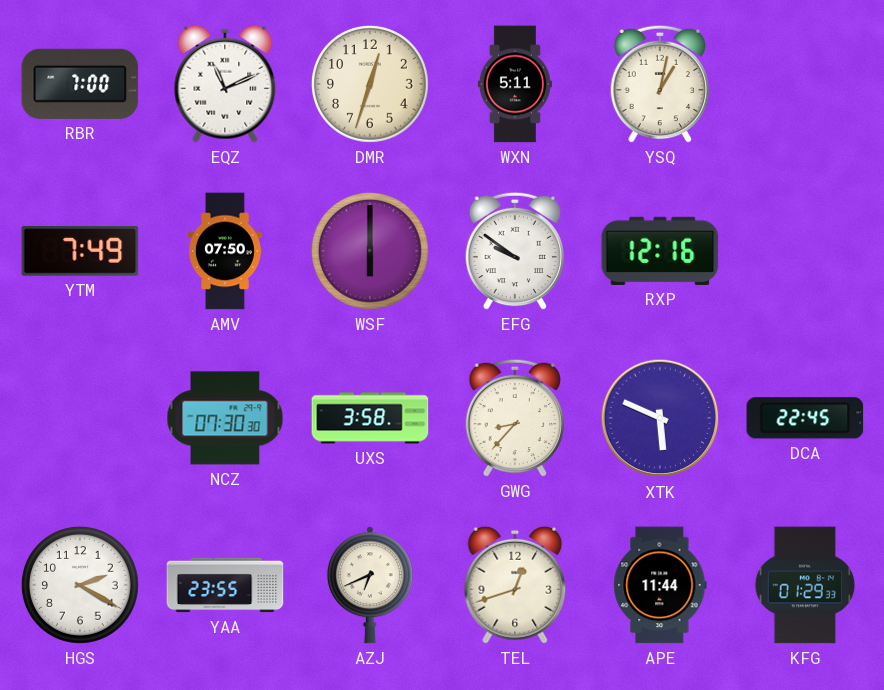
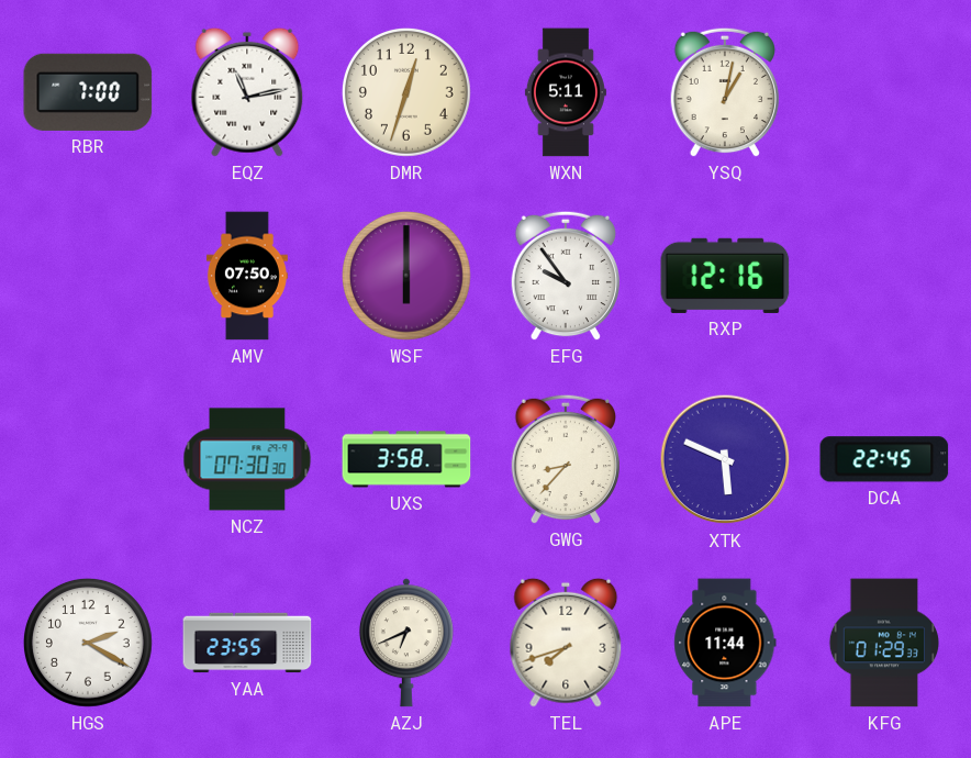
EQZ: 11:11 -> 11:13 (247, 92)
YTM: 7:49 -> none (80, 251)
EFG: 9:51 -> 9:54 (565, 276)
TEL: 12:42 -> 7:42 (566, 643)
